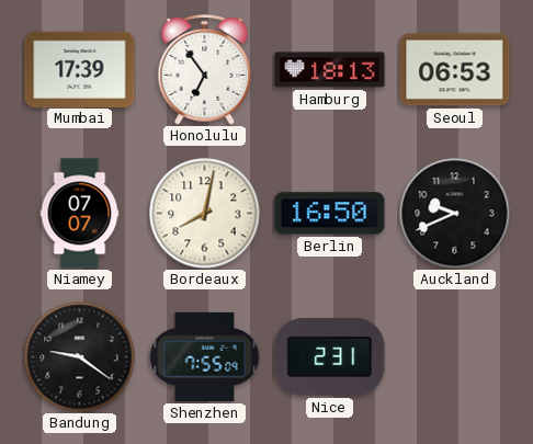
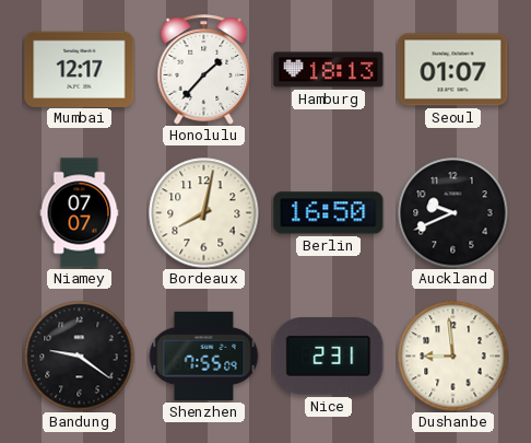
Mumbai: 17:39 -> 12:17 (80, 69)
Honolulu: 6:54 -> 1:37 (204, 70)
Seoul: 06:53 -> 01:07 (453, 70)
Dushanbe: none -> 8:59 (453, 357)
